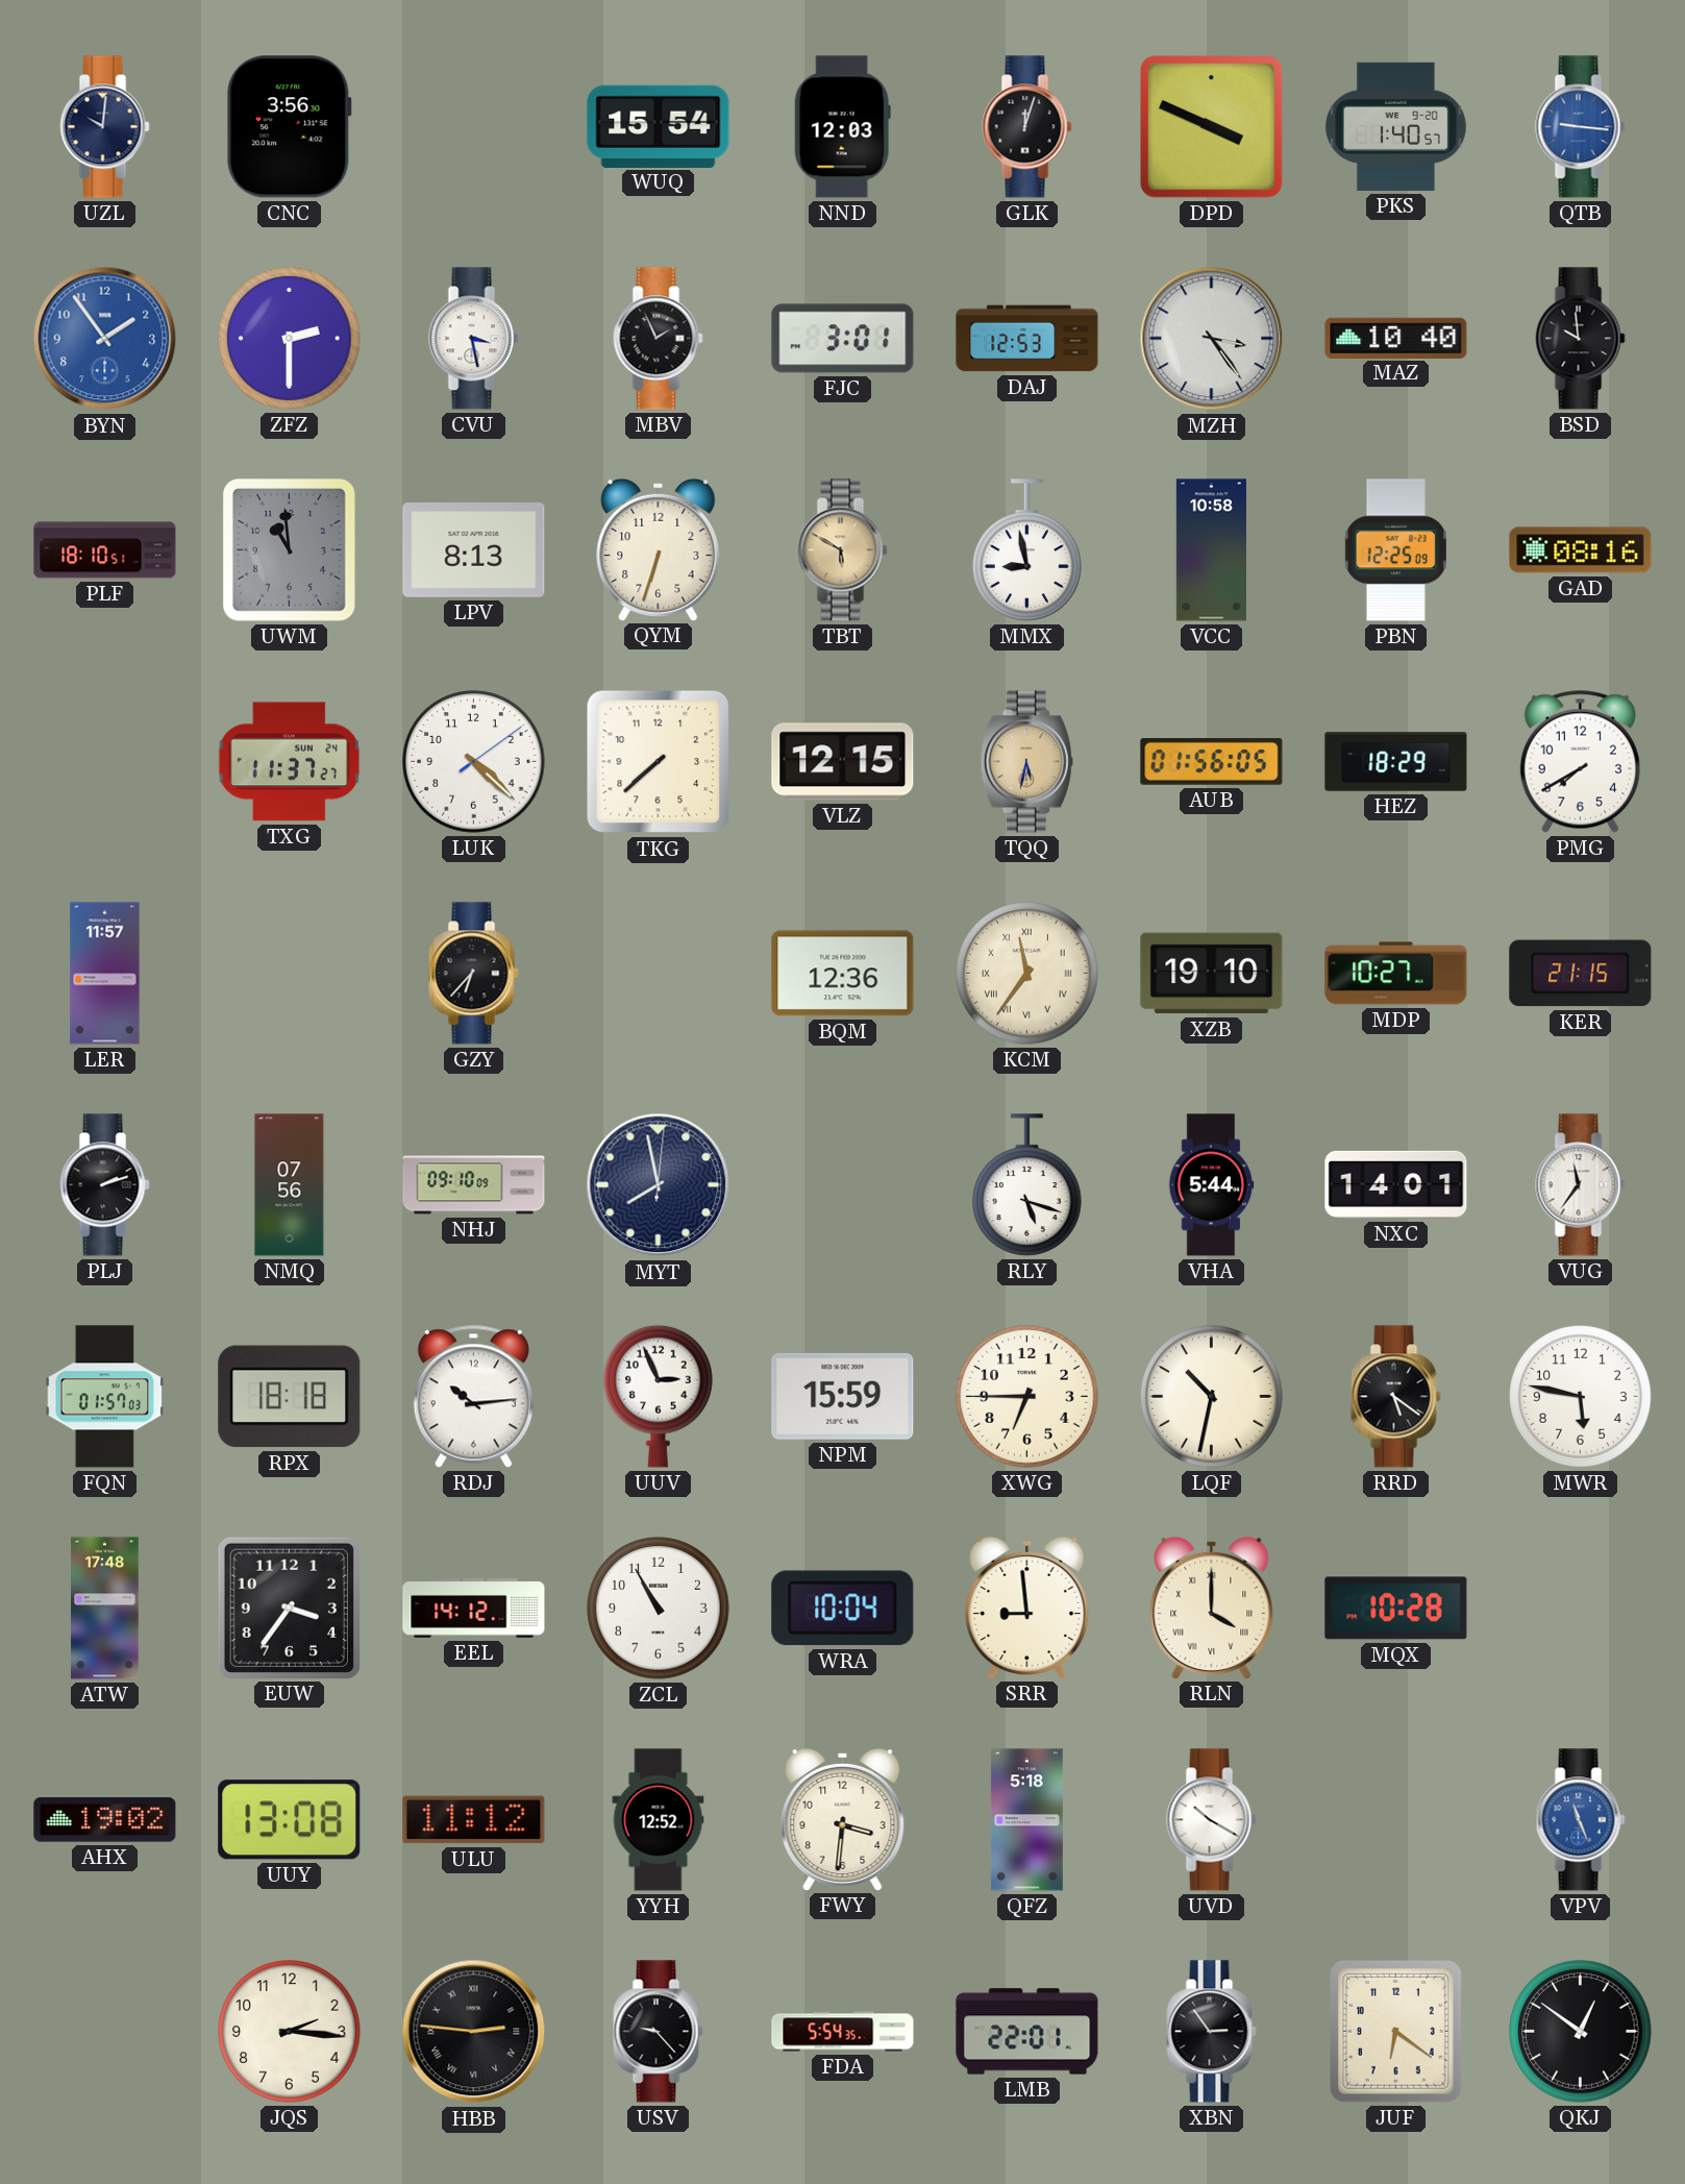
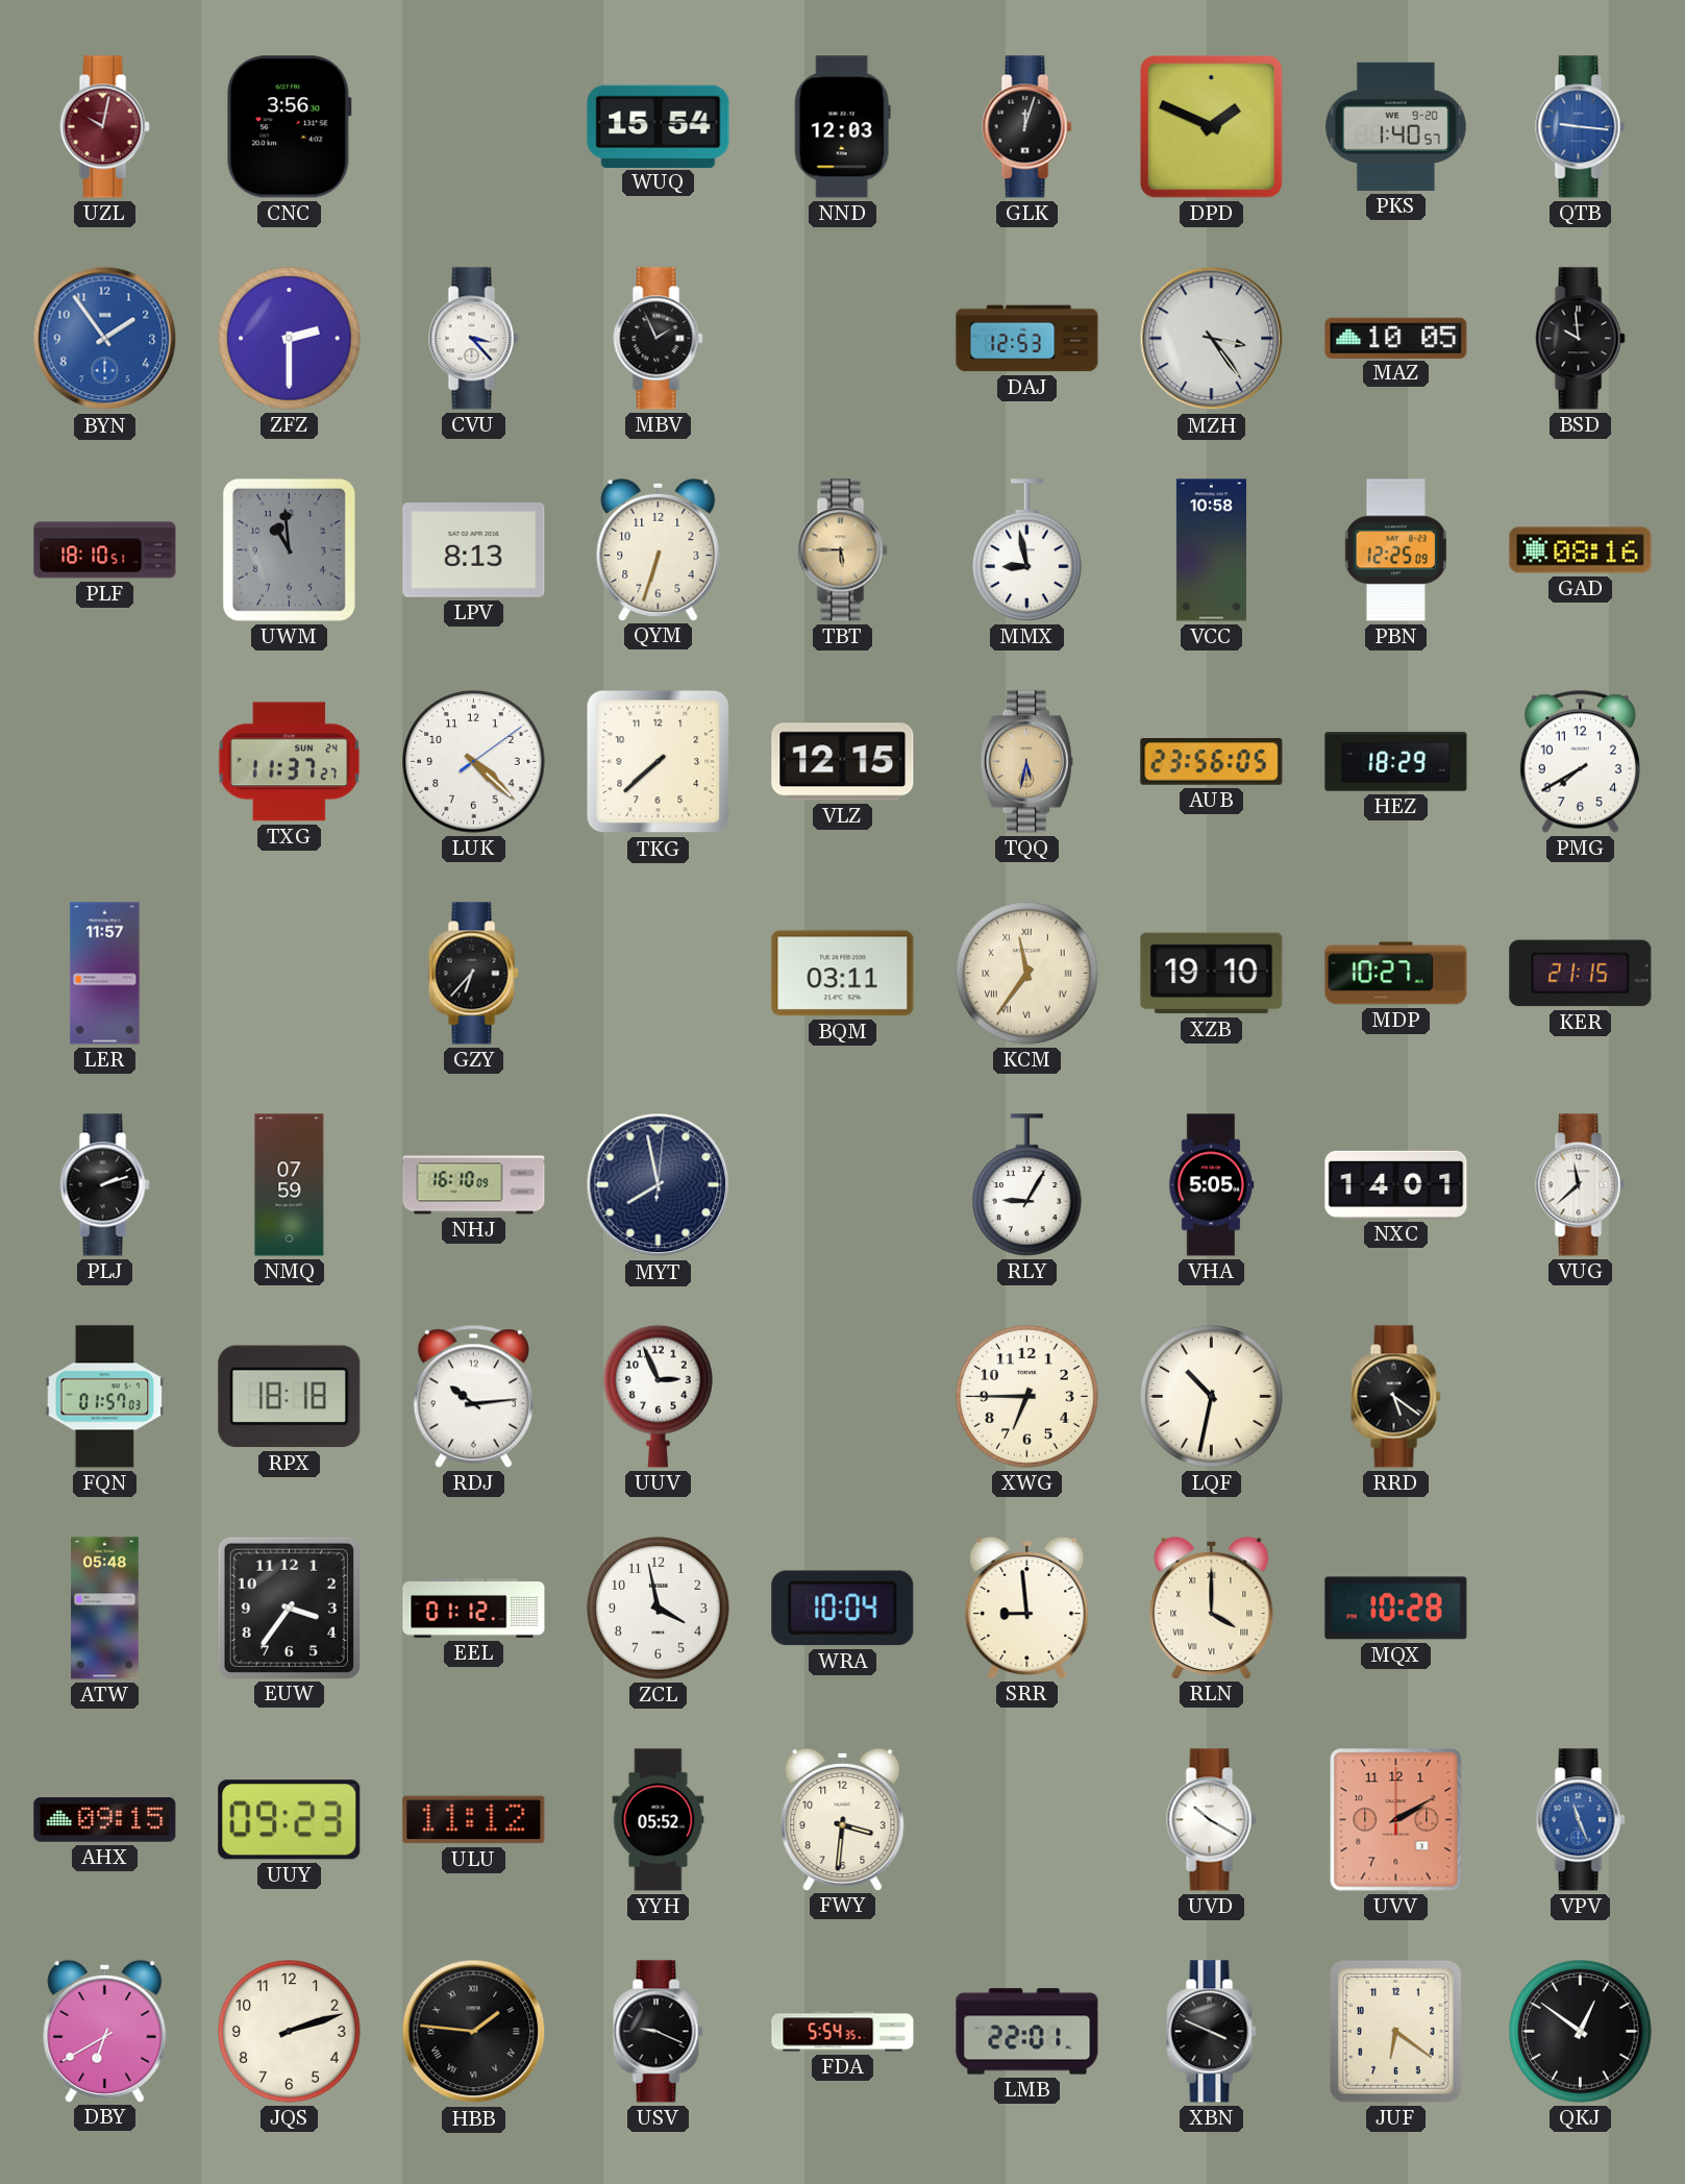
UZL: 10:01 -> 10:02 (105, 127)
UZL dial: navy -> burgundy (105, 127)
DPD: 3:49 -> 1:49 (1212, 127)
CVU: 3:28 -> 3:23 (474, 339)
FJC: 3:01 -> none (843, 339)
MAZ: 10:40 -> 10:05 (1396, 338)
TBT: 5:50 -> 5:45 (843, 550)
AUB: 01:56 -> 23:56 (1212, 762)
BQM: 12:36 -> 03:11 (843, 974)
NMQ: 07:56 -> 07:59 (290, 1185)
NHJ: 09:10 -> 16:10 (474, 1185)
RLY: 5:18 -> 9:05 (1027, 1185)
VHA: 5:44 -> 5:05 (1211, 1185)
VUG: 11:36 -> 11:38 (1581, 1185)
NPM: 15:59 -> none (843, 1396)
MWR: 5:47 -> none (1581, 1397)
ATW: 17:48 -> 05:48 (105, 1609)
EEL: 14:12 -> 01:12 (474, 1609)
ZCL: 10:55 -> 3:58 (659, 1609)
AHX: 19:02 -> 09:15 (105, 1820)
UUY: 13:08 -> 09:23 (290, 1820)
YYH: 12:52 -> 05:52 (659, 1820)
QFZ: 5:18 -> none (1026, 1820)
UVV: none -> 2:10 (1396, 1820)
DBY: none -> 6:40 (105, 2031)
JQS: 2:16 -> 2:12 (290, 2032)
HBB: 2:46 -> 1:46 (474, 2032)
USV: 9:23 -> 9:19 (659, 2032)
XBN: 2:54 -> 3:49 (1212, 2032)
